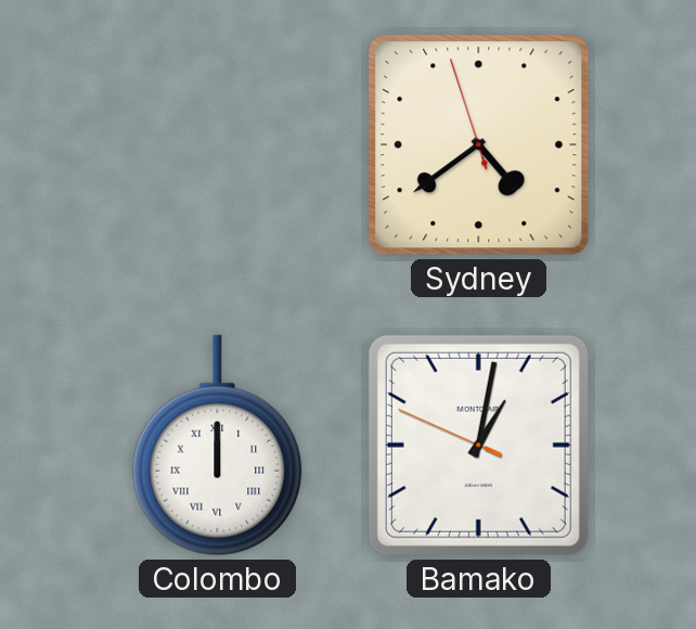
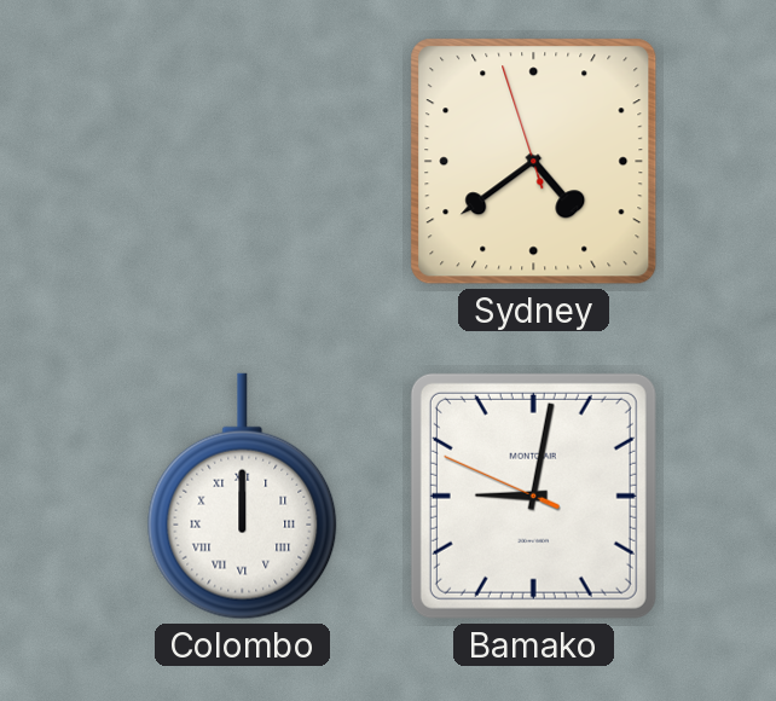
Bamako: 1:01 -> 9:01 (533, 496)
